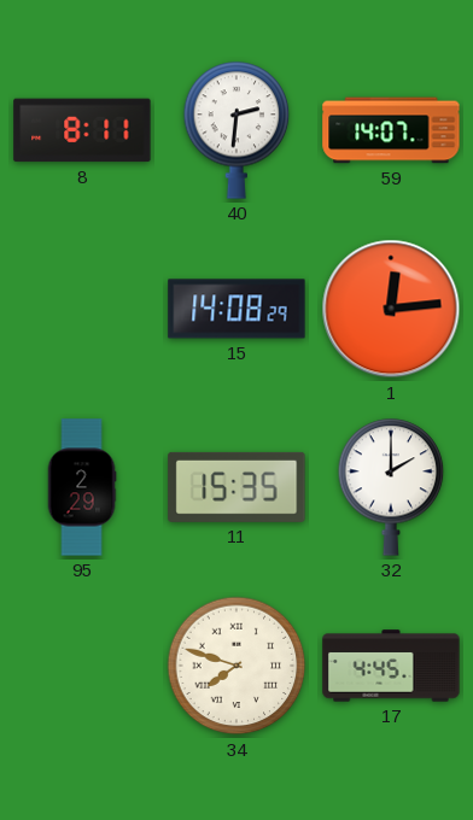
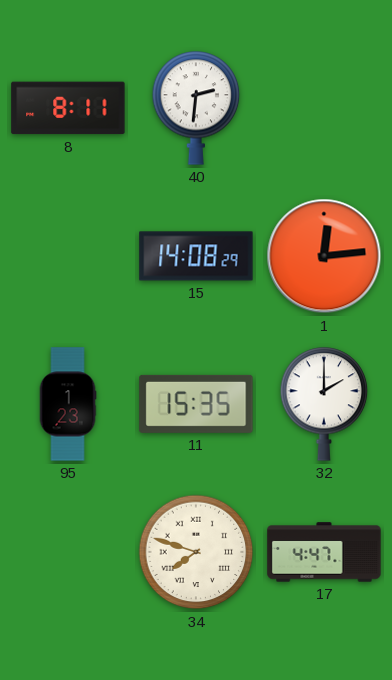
59: 14:07 -> none (391, 130)
95: 2:29 -> 1:23 (68, 404)
17: 4:45 -> 4:47 (324, 552)
